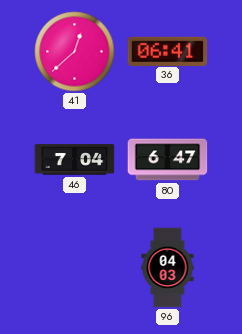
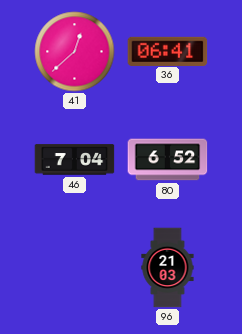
80: 6:47 -> 6:52 (168, 160)
96: 04:03 -> 21:03 (168, 268)
